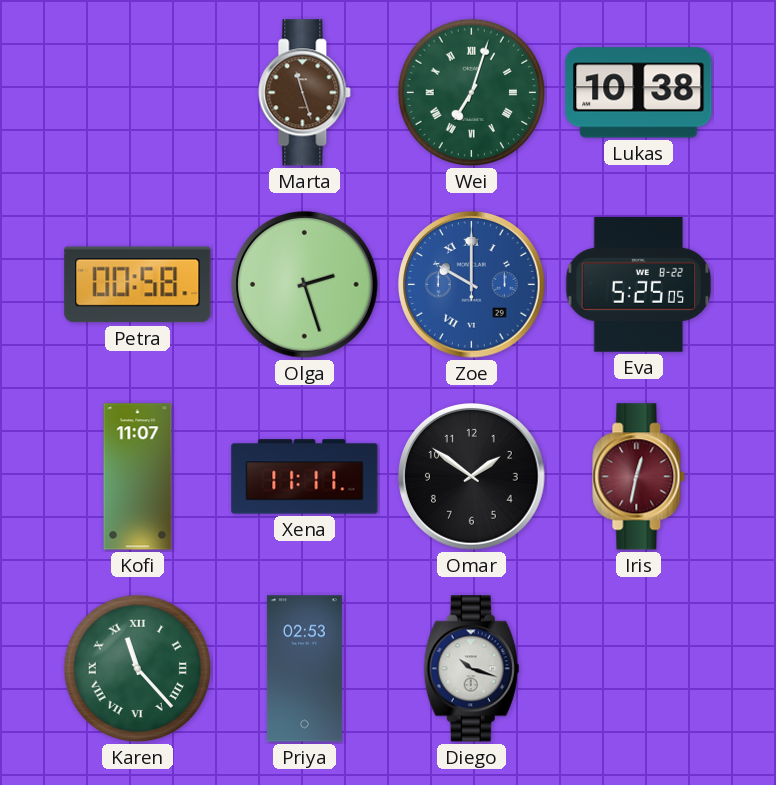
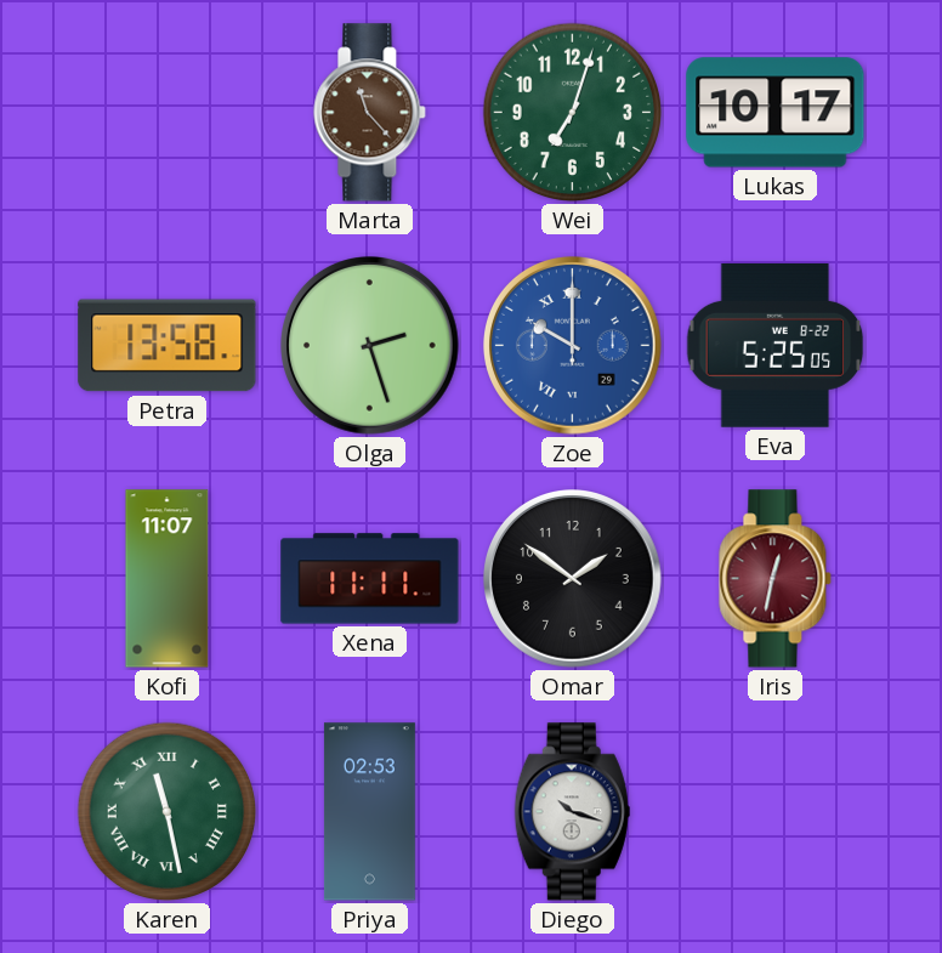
Marta: 11:27 -> 11:23 (370, 113)
Wei numerals: Roman -> Arabic (573, 113)
Lukas: 10:38 -> 10:17 (776, 113)
Petra: 00:58 -> 13:58 (168, 346)
Karen: 11:23 -> 11:28 (168, 812)
